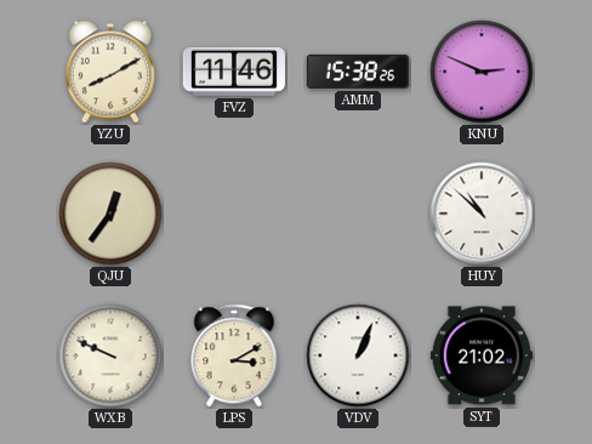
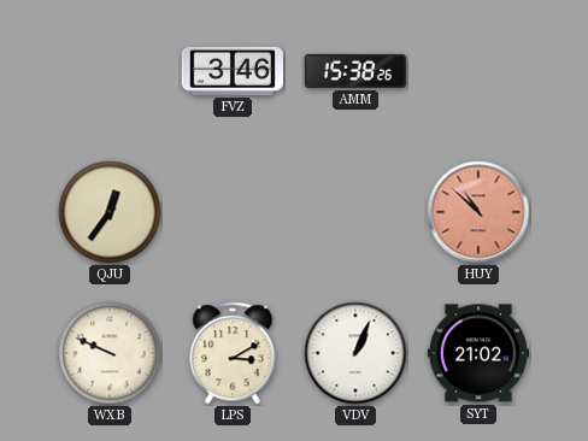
YZU: 8:10 -> none (110, 72)
FVZ: 11:46 -> 3:46 (233, 71)
KNU: 2:49 -> none (482, 72)
HUY dial: white -> salmon (478, 212)
